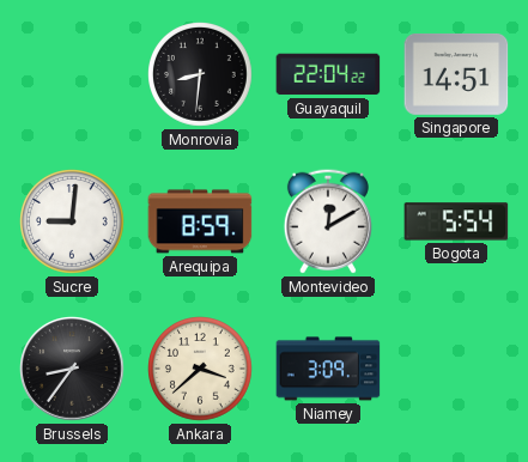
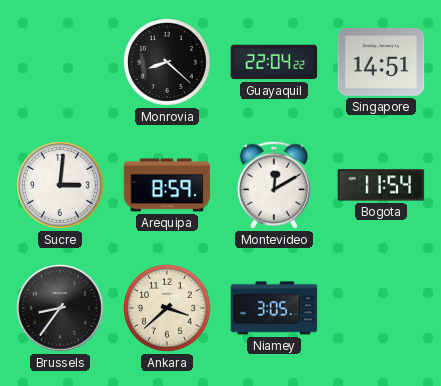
Monrovia: 8:31 -> 8:22 (168, 63)
Sucre: 9:01 -> 3:01 (61, 186)
Bogota: 5:54 -> 11:54 (381, 185)
Niamey: 3:09 -> 3:05 (274, 308)
